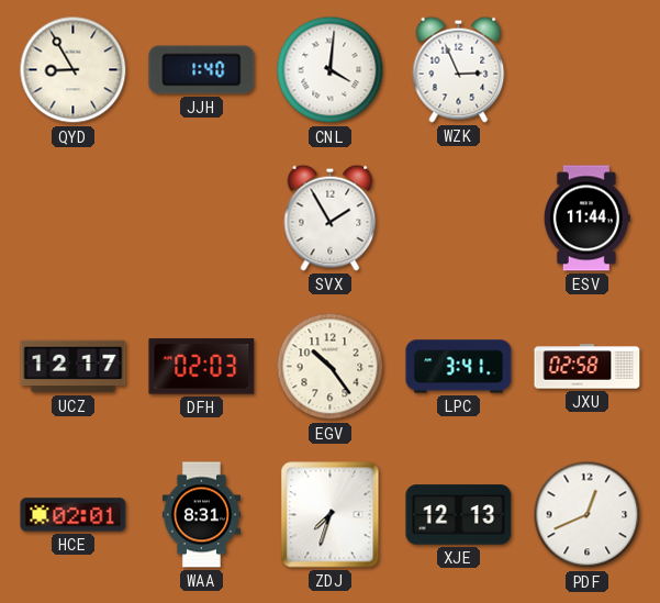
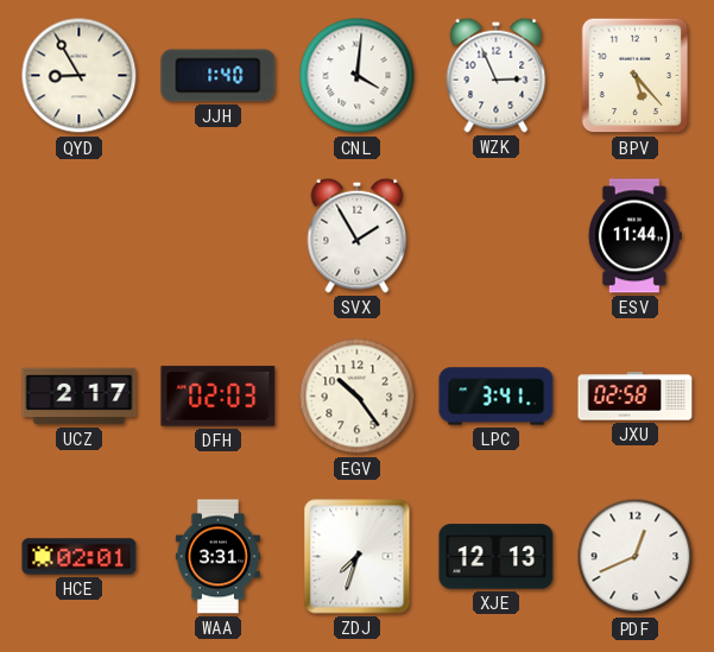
BPV: none -> 5:23 (636, 76)
UCZ: 12:17 -> 2:17 (80, 397)
WAA: 8:31 -> 3:31 (217, 557)
